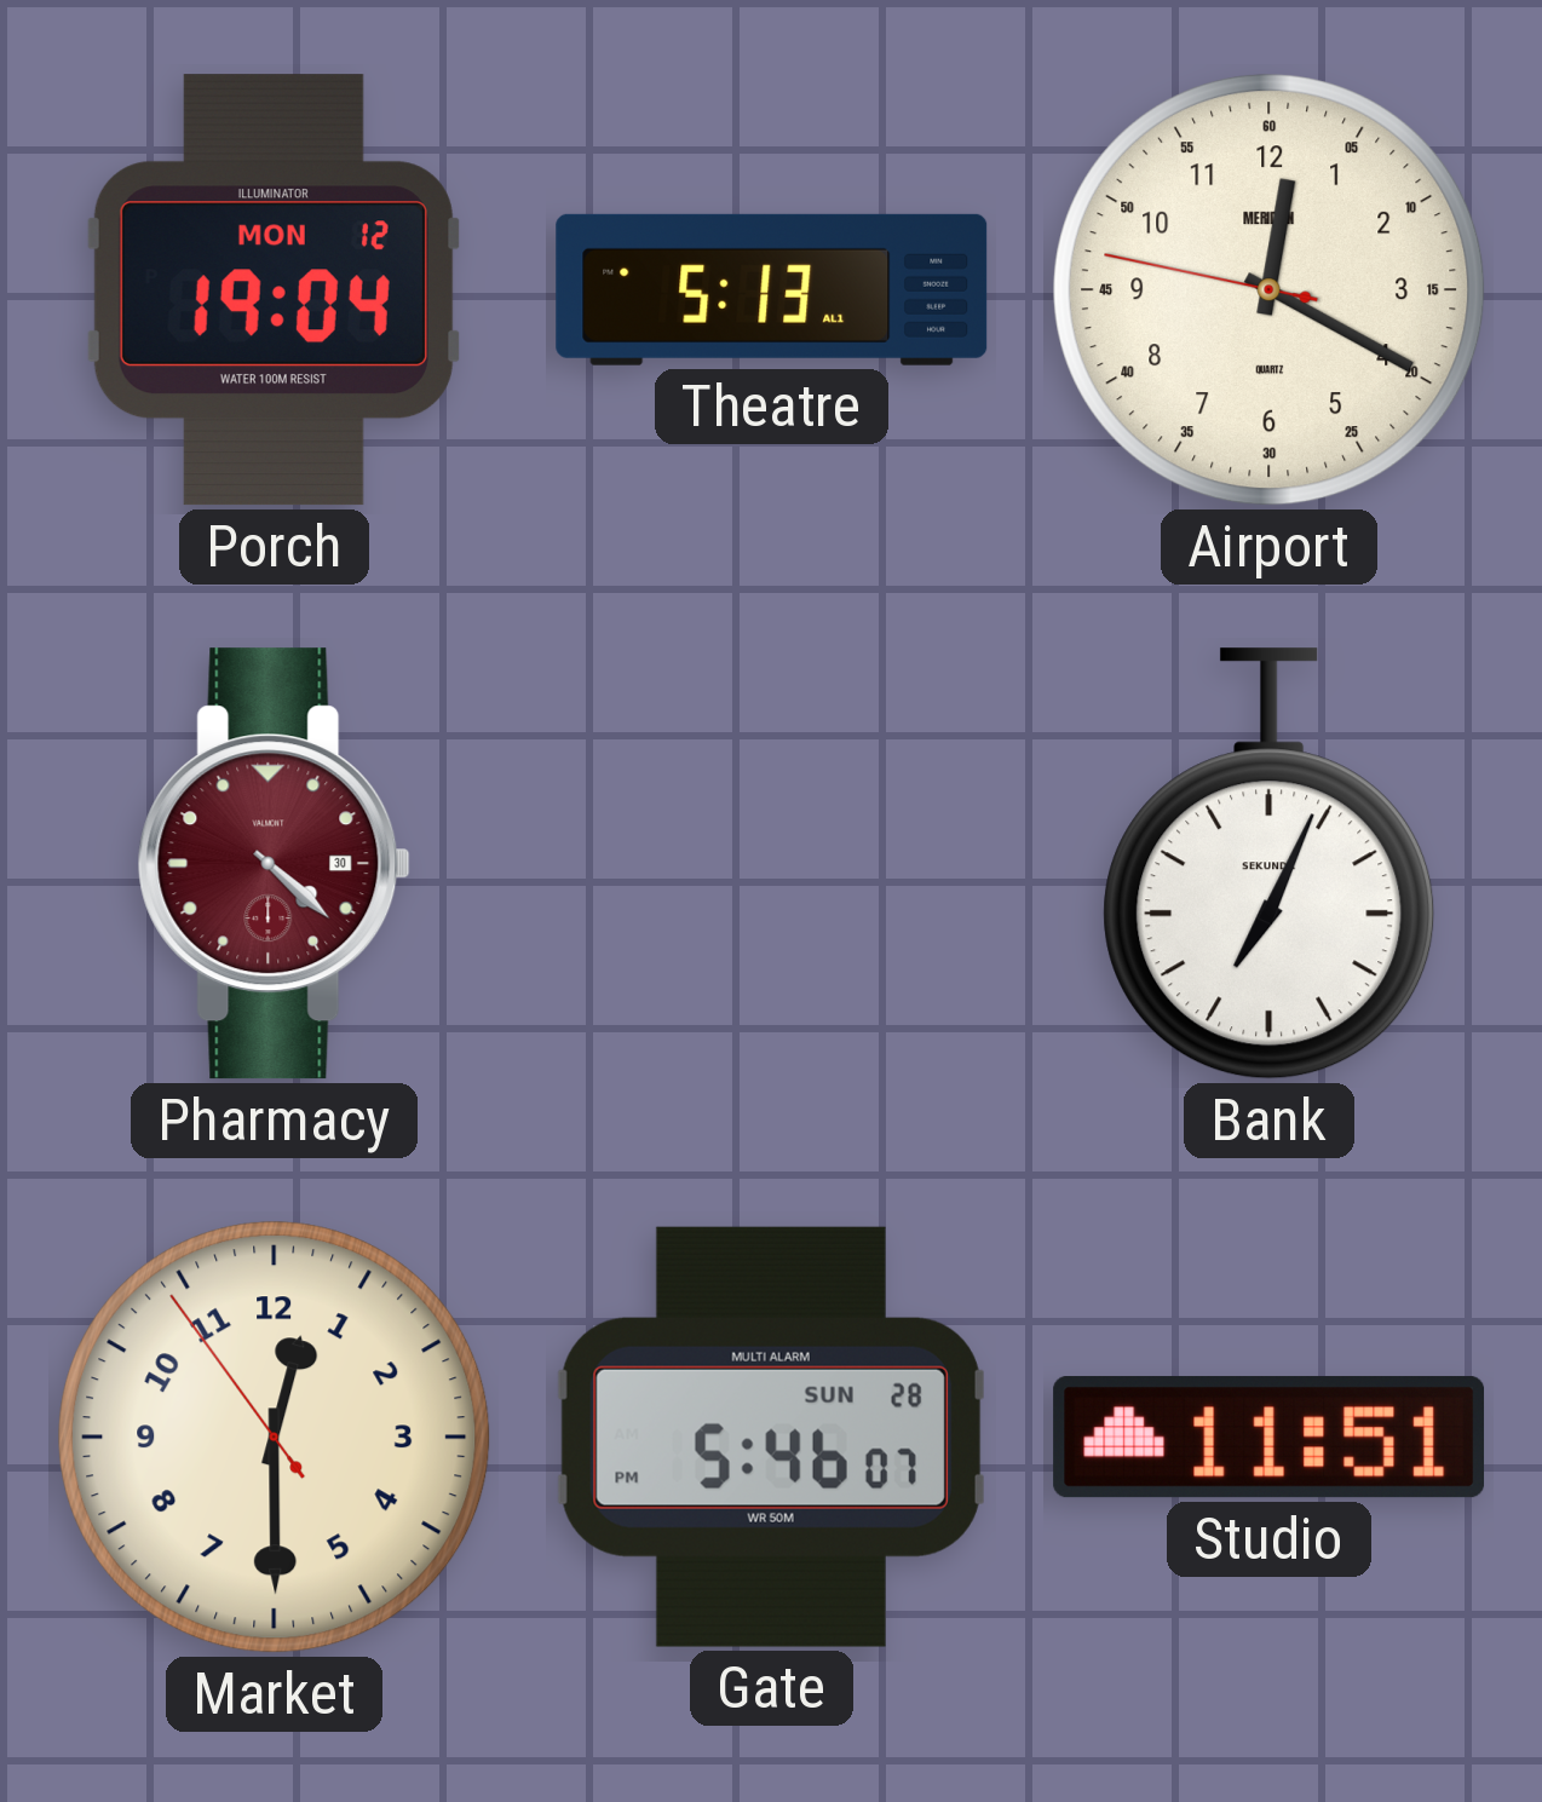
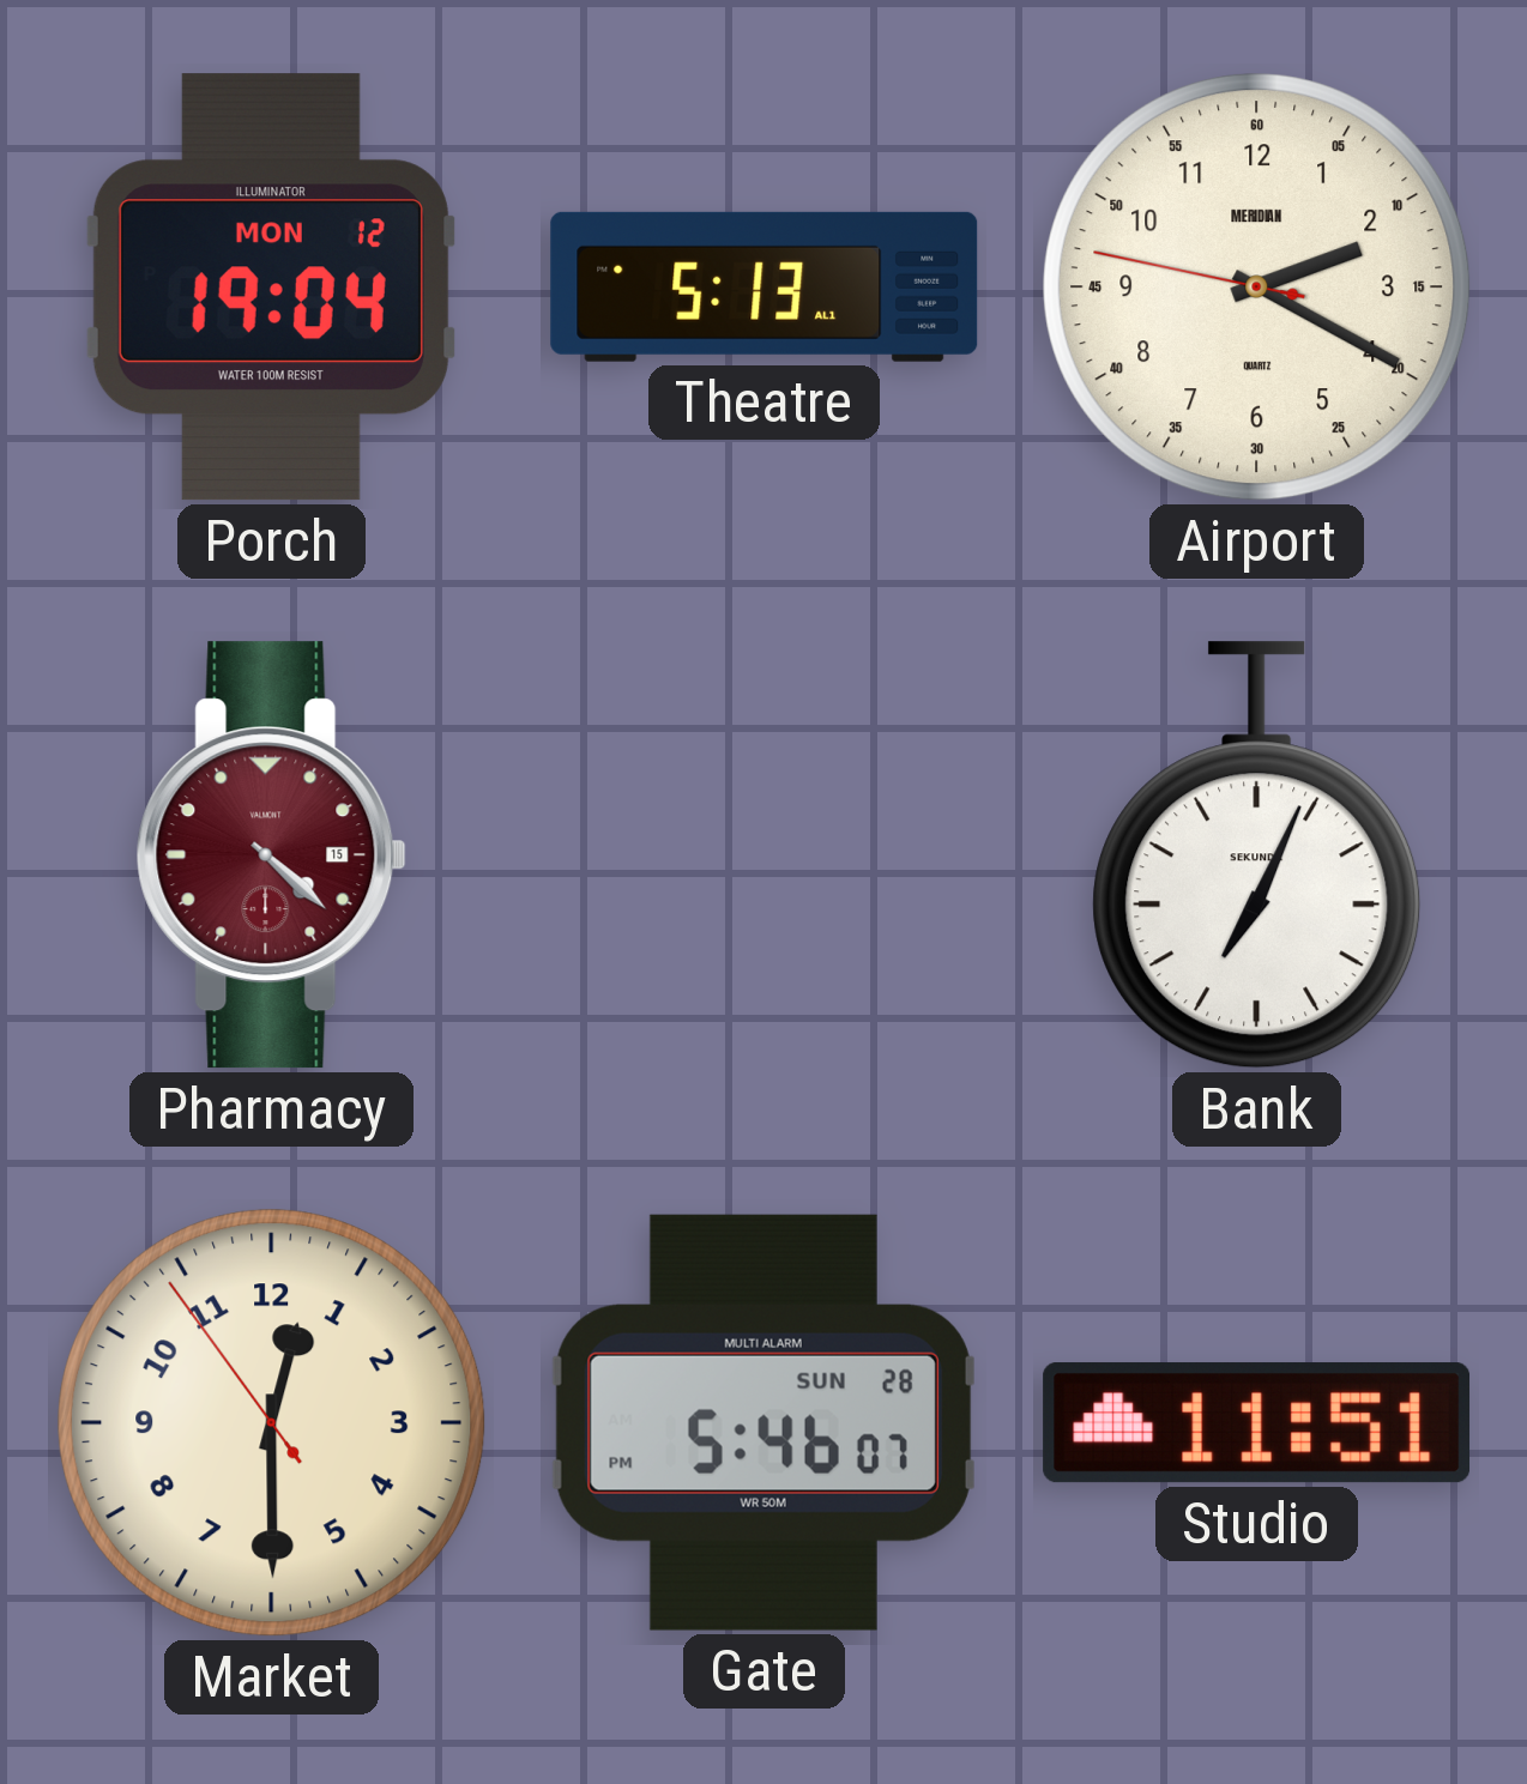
Airport: 12:19 -> 2:19 (1257, 288)
Pharmacy date: 30 -> 15 (271, 855)
